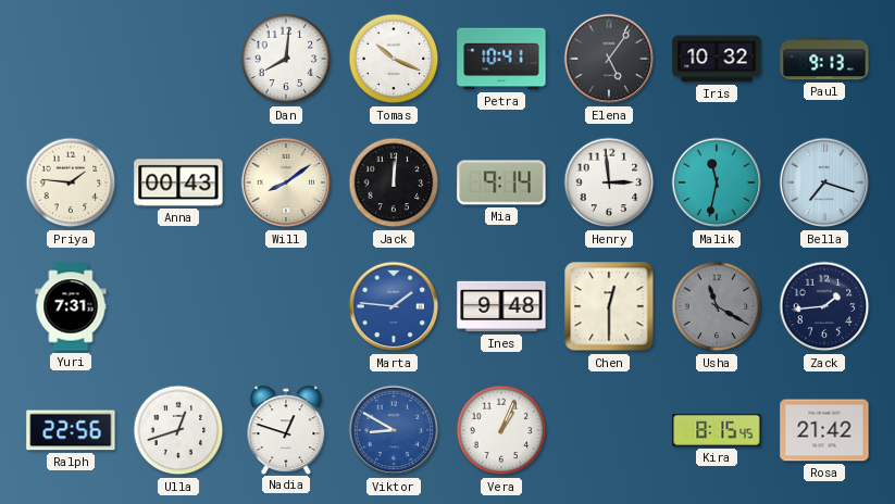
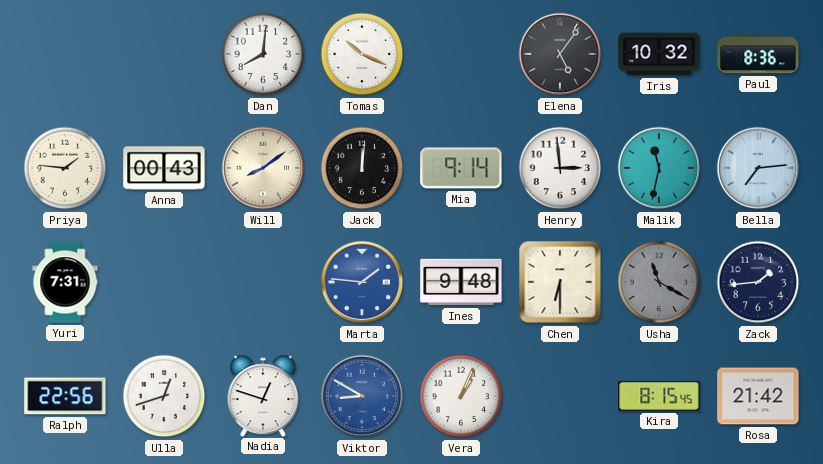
Petra: 10:41 -> none (501, 59)
Paul: 9:13 -> 8:36 (758, 54)
Bella: 7:18 -> 7:14 (758, 168)
Chen: 12:30 -> 6:30 (560, 282)
